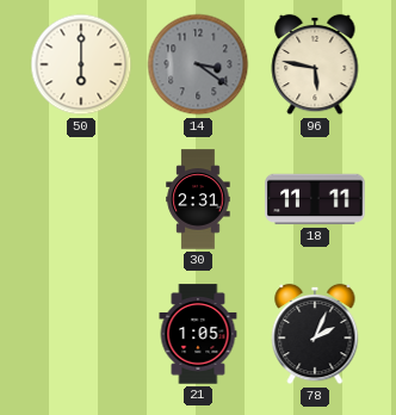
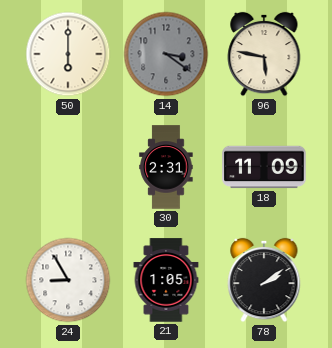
18: 11:11 -> 11:09 (264, 167)
24: none -> 8:55 (68, 280)
78: 2:04 -> 2:09 (264, 280)
